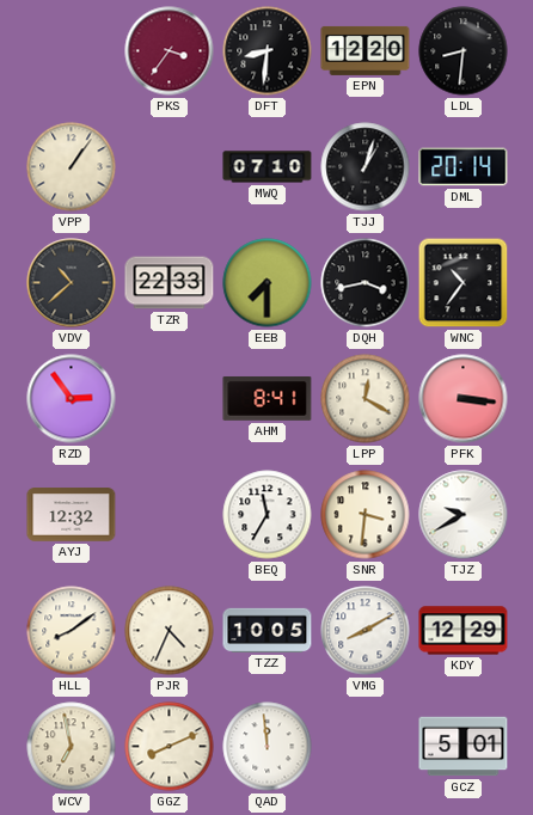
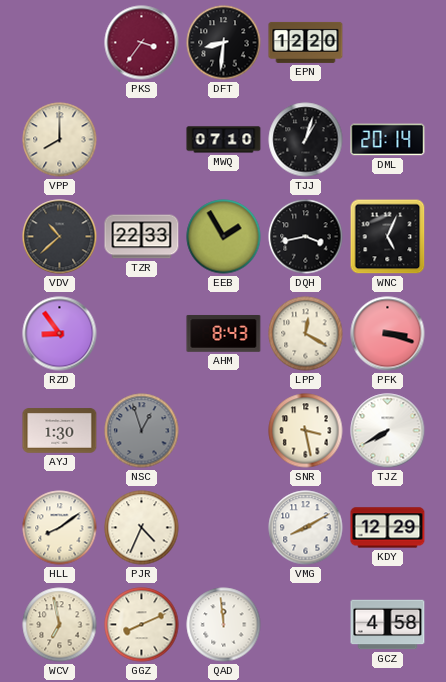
LDL: 8:31 -> none (464, 51)
VPP: 1:06 -> 8:00 (60, 140)
EEB: 7:30 -> 1:55 (224, 237)
WNC: 10:36 -> 5:04 (388, 237)
RZD: 2:54 -> 8:54 (60, 334)
AHM: 8:41 -> 8:43 (224, 333)
PFK: 3:16 -> 3:18 (388, 334)
AYJ: 12:32 -> 1:30 (60, 431)
NSC: none -> 12:57 (142, 431)
BEQ: 11:35 -> none (268, 515)
SNR: 3:31 -> 3:28 (306, 431)
TJZ: 9:40 -> 7:40 (388, 431)
TZZ: 10:05 -> none (268, 630)
GCZ: 5:01 -> 4:58 (388, 625)
